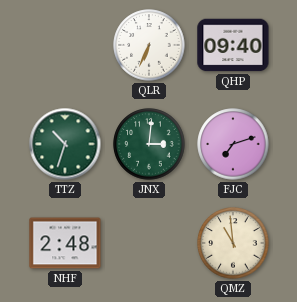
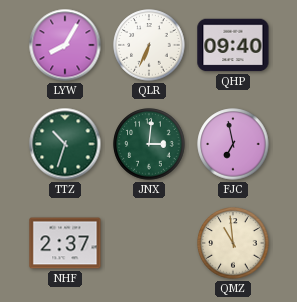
LYW: none -> 8:05 (65, 45)
FJC: 7:12 -> 6:58 (233, 144)
NHF: 2:48 -> 2:37 (65, 243)
